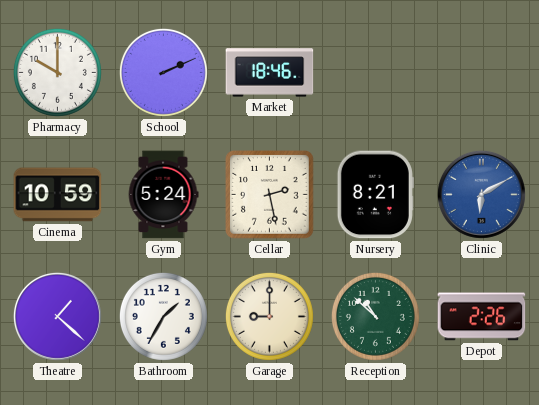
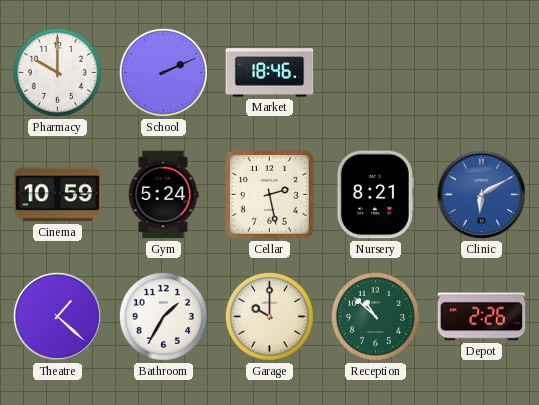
Garage: 9:00 -> 10:00 (269, 316)
